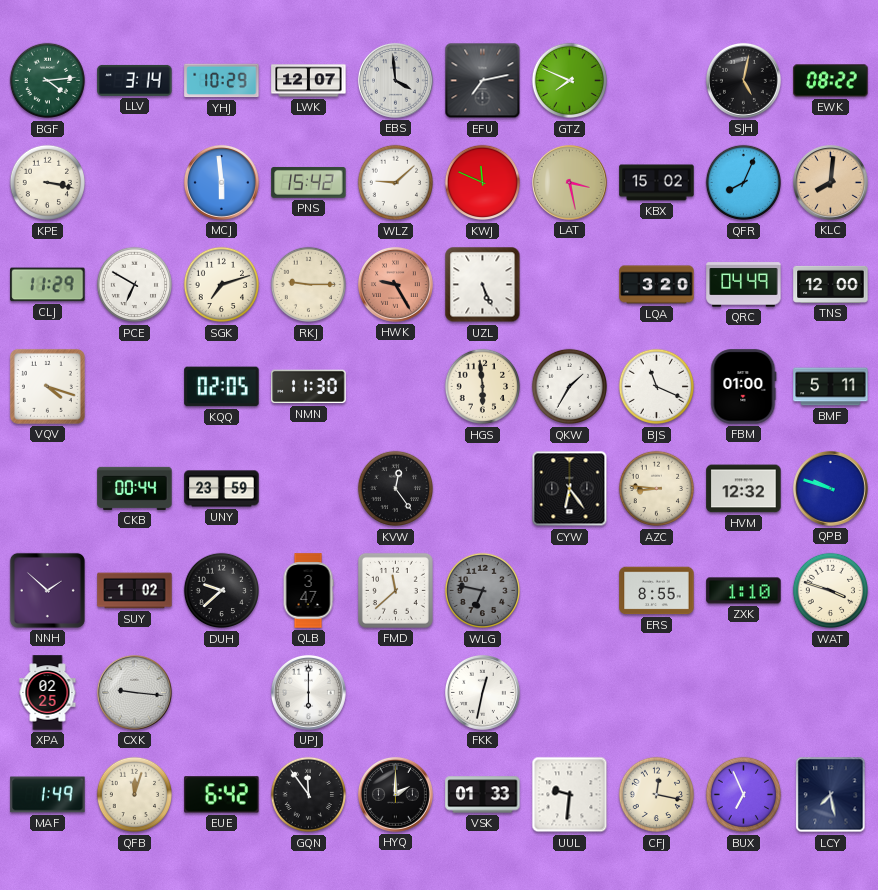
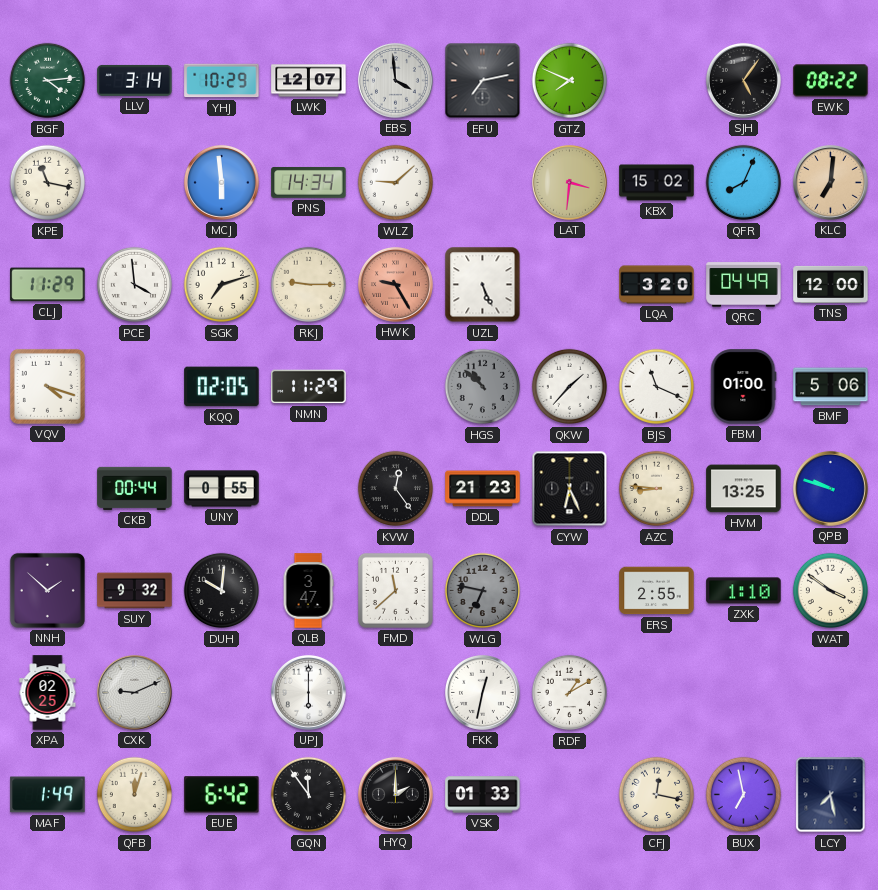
SJH: 5:02 -> 5:06 (743, 80)
KPE: 3:17 -> 11:17 (48, 183)
PNS: 15:42 -> 14:34 (309, 182)
KWJ: 11:49 -> none (483, 183)
LAT: 3:28 -> 3:31 (569, 182)
KLC: 8:01 -> 7:01 (830, 182)
PCE: 6:50 -> 3:59 (135, 285)
NMN: 11:30 -> 11:29 (309, 387)
HGS: 5:59 -> 10:52 (483, 387)
HGS dial: cream -> grey (483, 387)
QKW: 1:35 -> 1:37 (570, 387)
BMF: 5:11 -> 5:06 (831, 387)
UNY: 23:59 -> 0:55 (222, 489)
DDL: none -> 21:23 (483, 489)
CYW: 6:24 -> 6:26 (570, 489)
HVM: 12:32 -> 13:25 (744, 489)
SUY: 1:02 -> 9:32 (135, 591)
DUH: 9:38 -> 10:01 (222, 591)
ERS: 8:55 -> 2:55 (657, 591)
WAT: 3:48 -> 3:51 (831, 591)
CXK: 9:16 -> 9:11 (134, 692)
RDF: none -> 1:10 (570, 693)
UUL: 9:31 -> none (570, 795)
BUX: 6:56 -> 6:58 (744, 795)
